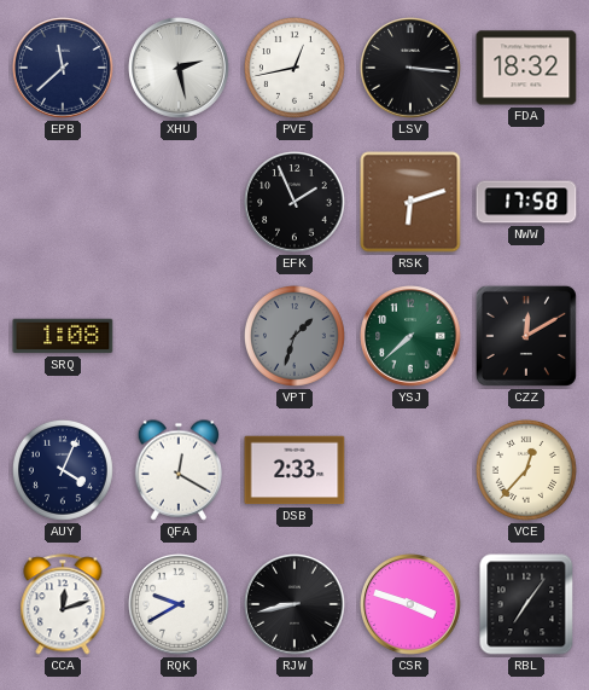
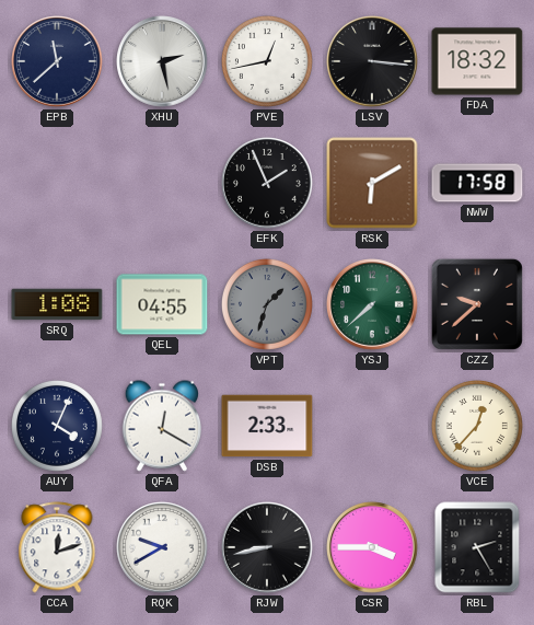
RSK: 6:12 -> 6:10 (372, 183)
QEL: none -> 04:55 (162, 304)
CZZ: 12:10 -> 9:38 (477, 304)
CSR: 3:48 -> 3:45 (372, 547)
RBL: 7:06 -> 2:25 (477, 547)
